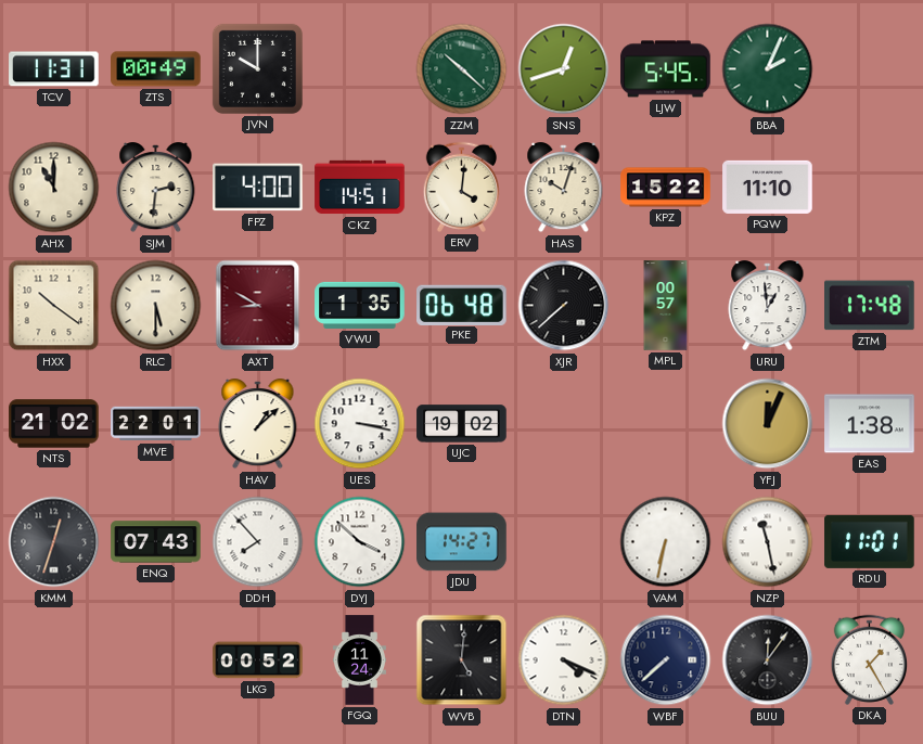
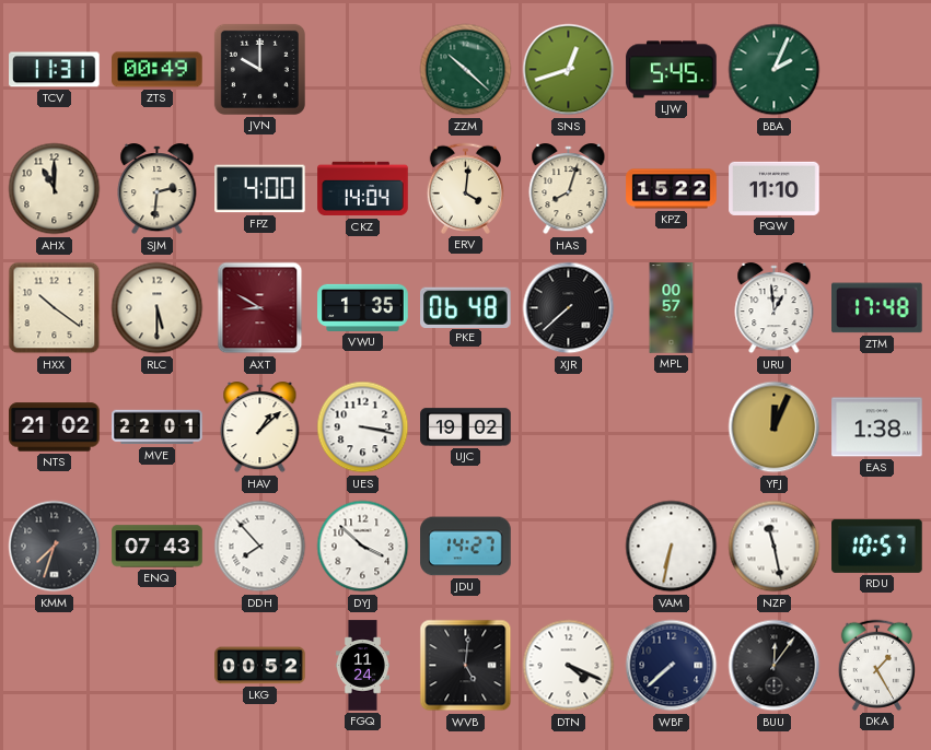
CKZ: 14:51 -> 14:04 (363, 189)
HAS: 10:03 -> 8:03 (569, 189)
KMM: 12:33 -> 7:33 (55, 547)
RDU: 11:01 -> 10:57 (877, 546)
